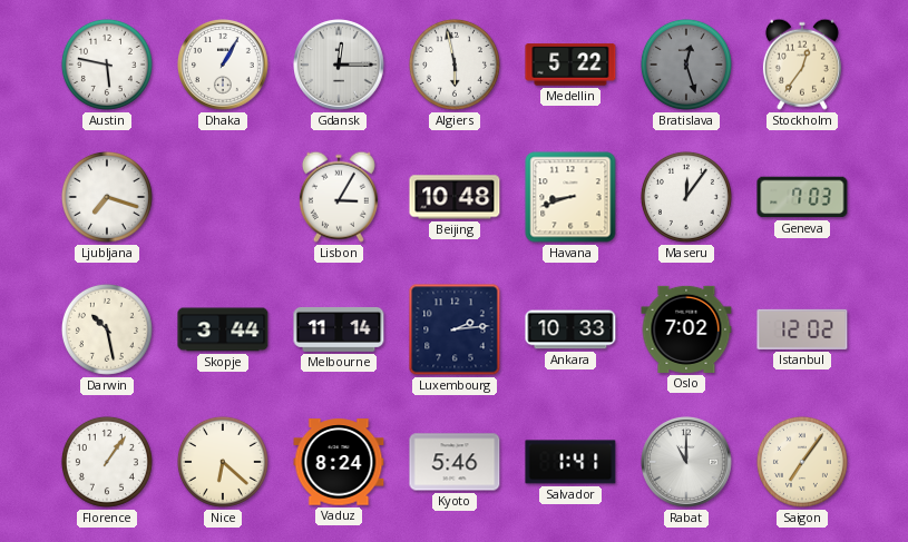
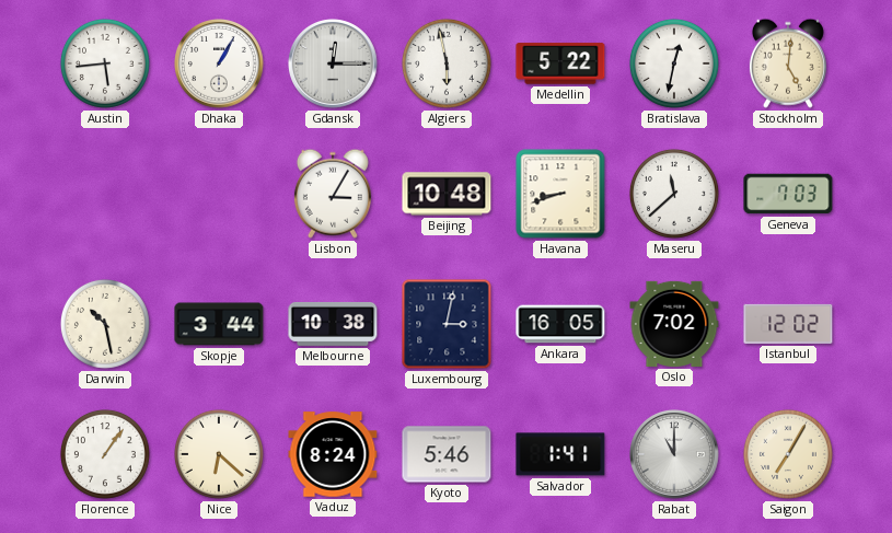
Austin: 5:47 -> 5:44 (105, 63)
Bratislava: 12:27 -> 12:32 (674, 63)
Bratislava dial: grey -> white (674, 63)
Stockholm: 12:36 -> 5:01 (788, 63)
Ljubljana: 7:18 -> none (107, 197)
Maseru: 12:06 -> 11:38 (674, 194)
Melbourne: 11:14 -> 10:38 (333, 324)
Luxembourg: 2:14 -> 3:02 (447, 324)
Ankara: 10:33 -> 16:05 (560, 324)
Saigon: 7:06 -> 7:05 (788, 454)
